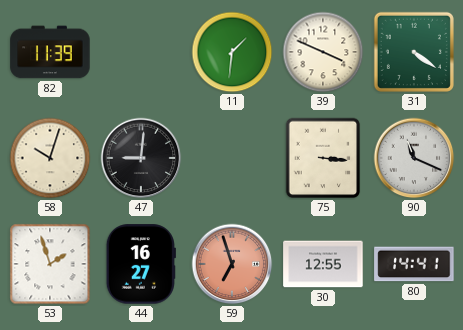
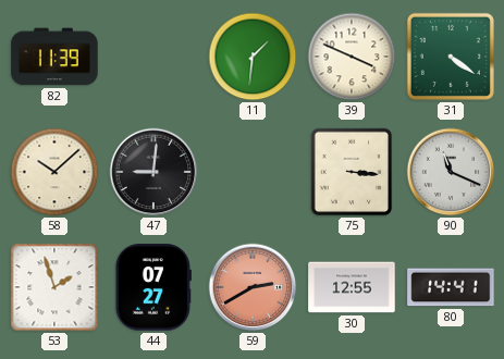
58: 10:03 -> 10:08 (54, 172)
44: 16:27 -> 07:27 (153, 287)
59: 6:57 -> 2:40 (253, 287)
